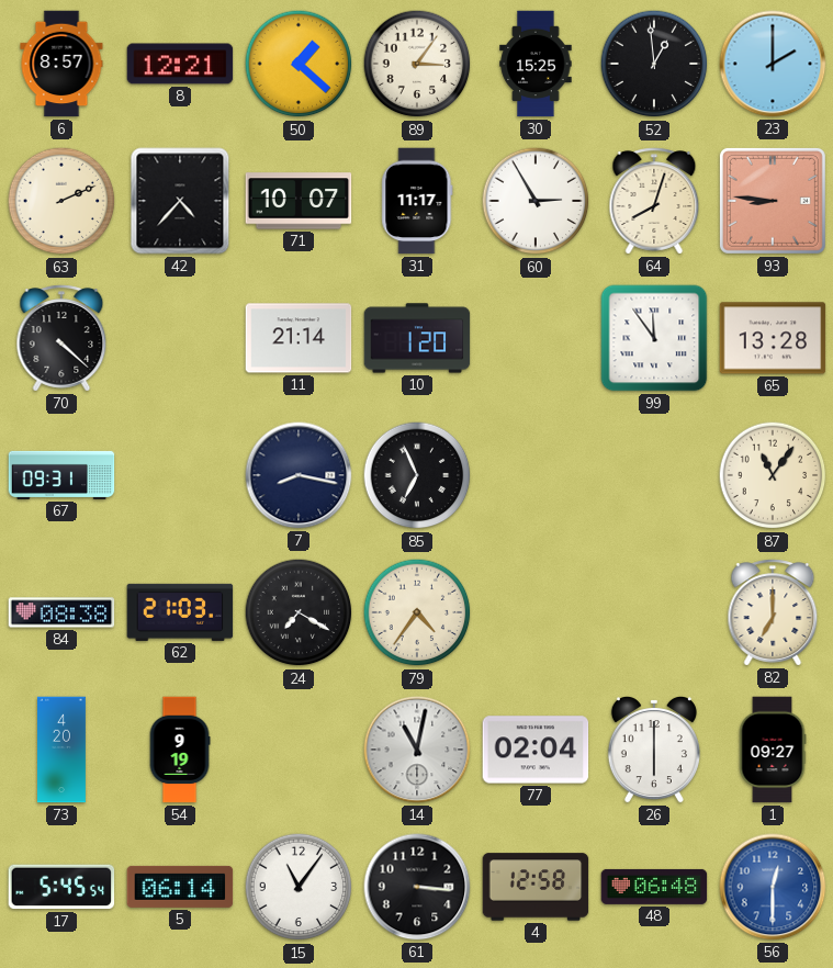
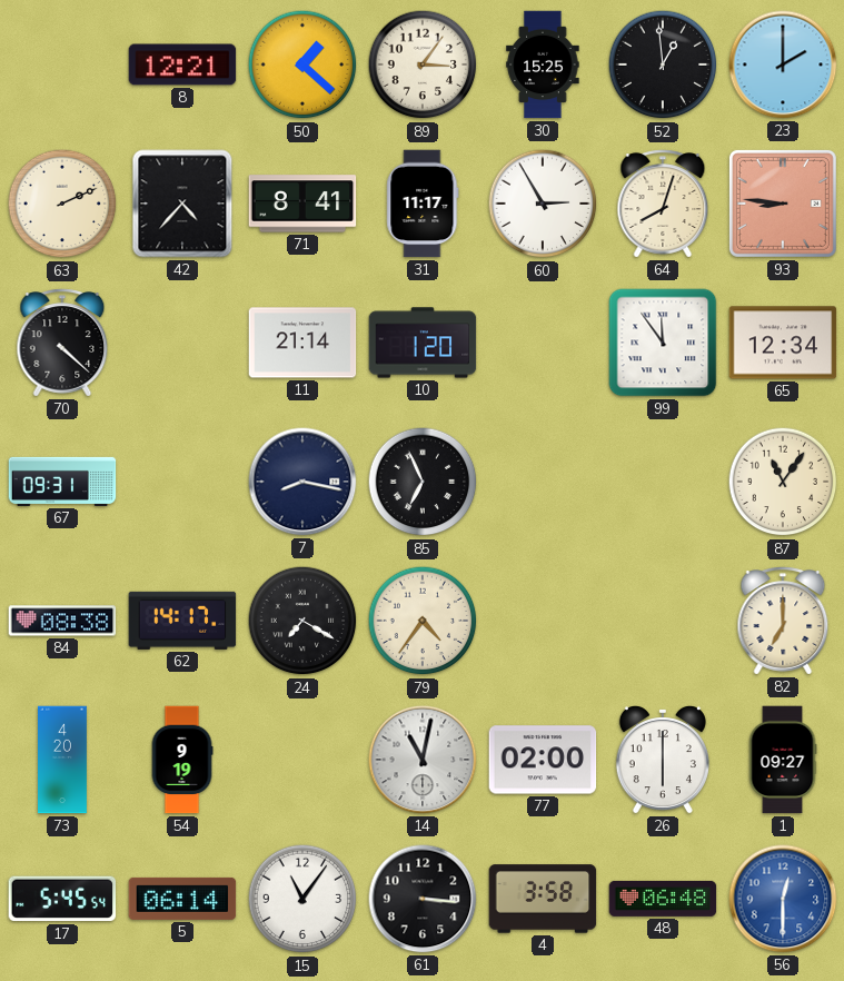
6: 8:57 -> none (61, 64)
71: 10:07 -> 8:41 (302, 204)
65: 13:28 -> 12:34 (783, 343)
62: 21:03 -> 14:17 (182, 621)
77: 02:04 -> 02:00 (543, 760)
4: 12:58 -> 3:58 (543, 899)
